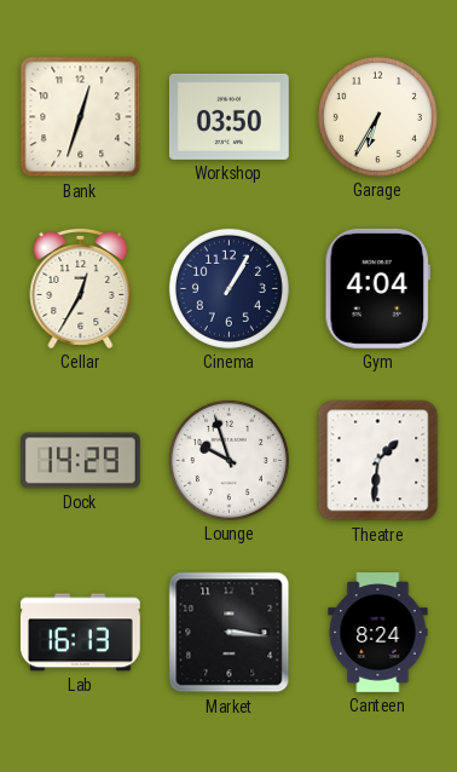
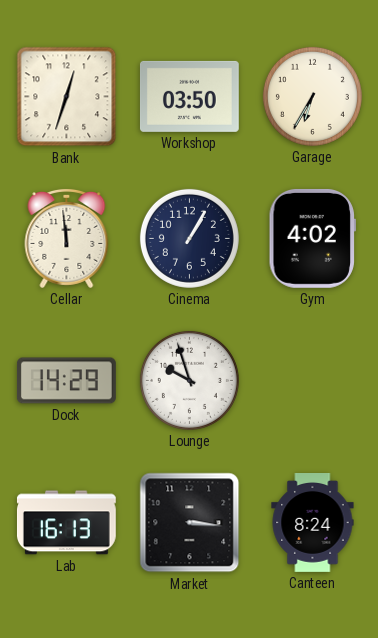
Cellar: 12:35 -> 11:59 (67, 238)
Gym: 4:04 -> 4:02 (312, 238)
Theatre: 1:31 -> none (378, 461)
